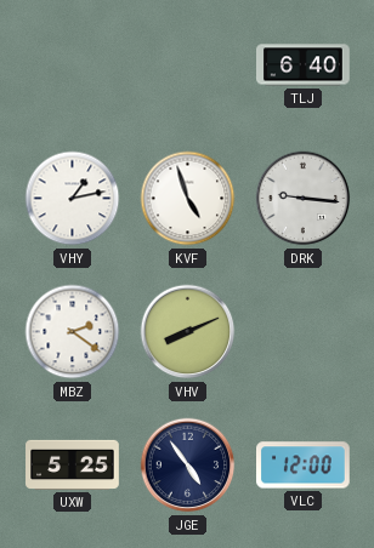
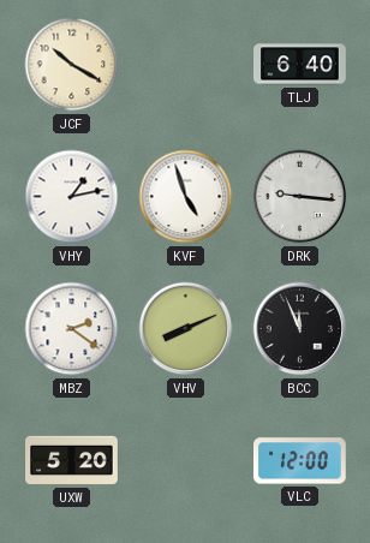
JCF: none -> 10:20 (72, 65)
BCC: none -> 11:56 (300, 329)
UXW: 5:25 -> 5:20 (72, 460)
JGE: 4:54 -> none (188, 466)
